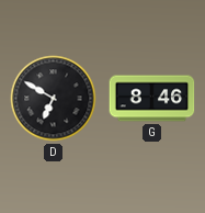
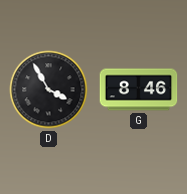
D: 6:50 -> 3:55 (49, 90)
